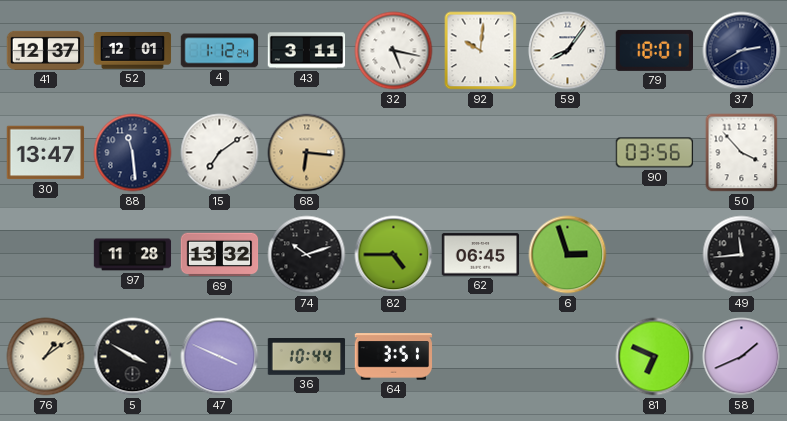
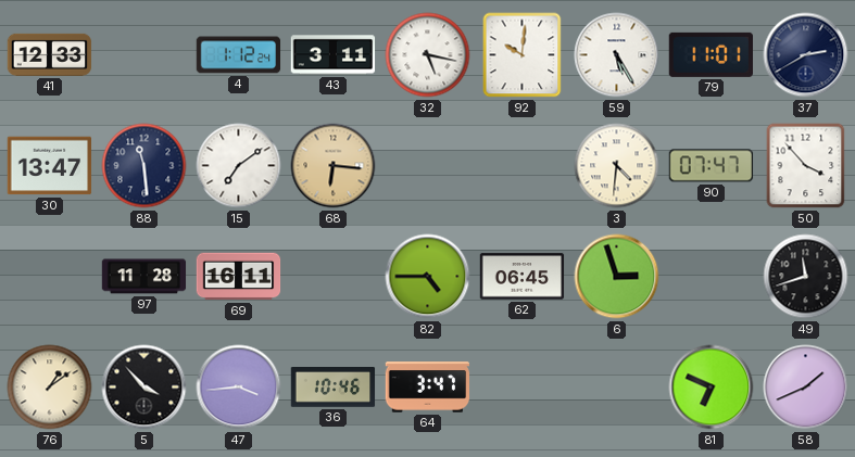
41: 12:37 -> 12:33 (50, 54)
52: 12:01 -> none (133, 51)
59: 8:06 -> 5:25 (617, 55)
79: 18:01 -> 11:01 (711, 54)
3: none -> 4:31 (617, 166)
90: 03:56 -> 07:47 (712, 166)
69: 13:32 -> 16:11 (239, 277)
74: 10:12 -> none (307, 255)
49: 11:44 -> 11:42 (806, 277)
5: 3:50 -> 3:53 (144, 388)
47: 3:49 -> 3:44 (239, 388)
36: 10:44 -> 10:46 (334, 388)
64: 3:51 -> 3:47 (428, 388)
